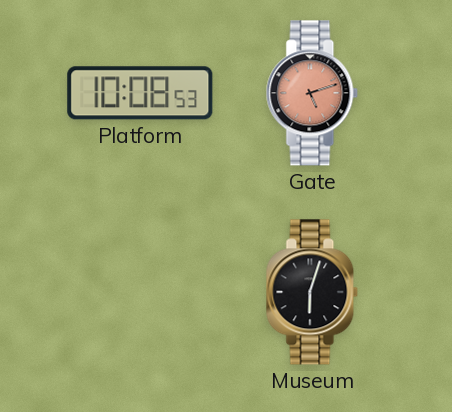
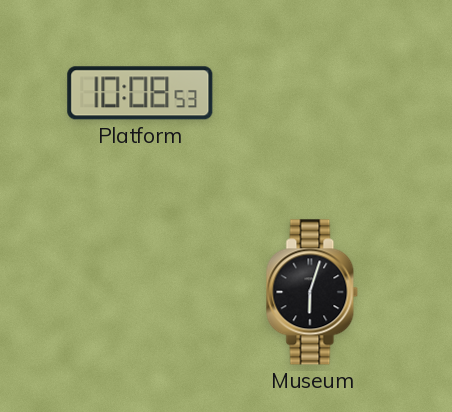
Gate: 5:12 -> none (312, 93)
